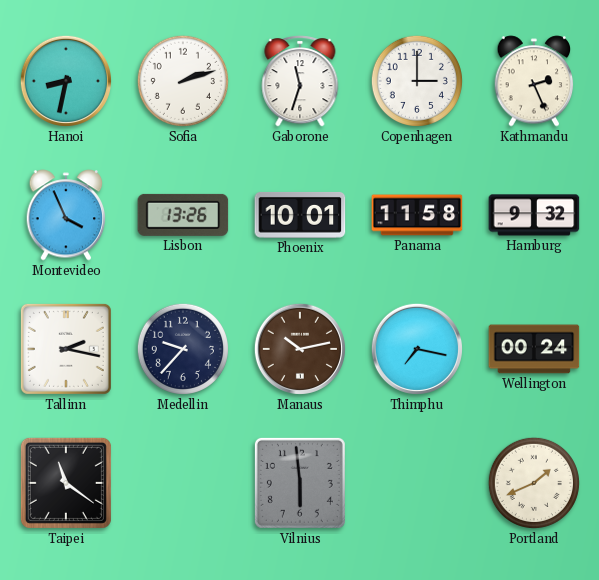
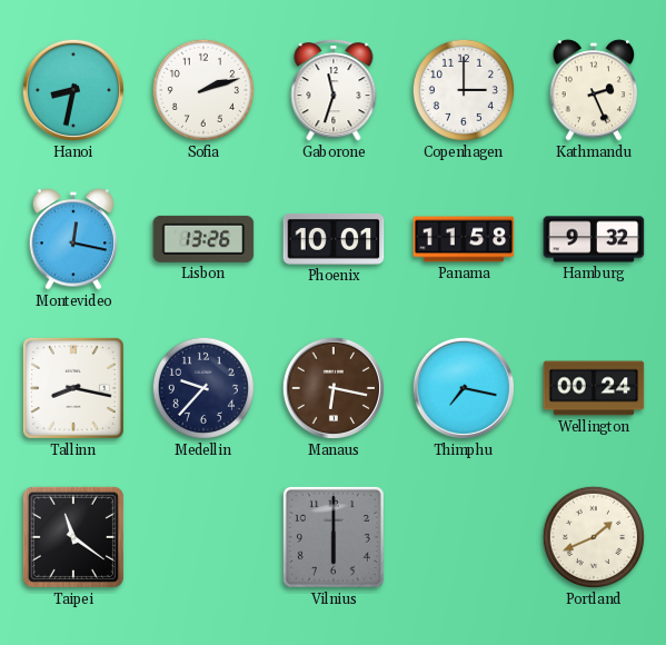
Montevideo: 3:56 -> 12:17 (73, 239)
Tallinn: 2:17 -> 8:17 (73, 388)
Manaus: 10:13 -> 6:17 (334, 388)
Vilnius: 5:59 -> 6:00 (334, 537)
